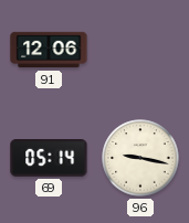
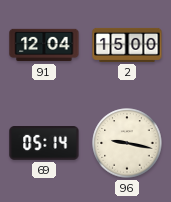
91: 12:06 -> 12:04 (44, 45)
2: none -> 15:00 (127, 45)
